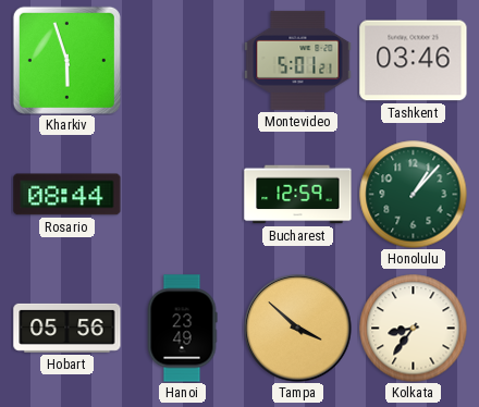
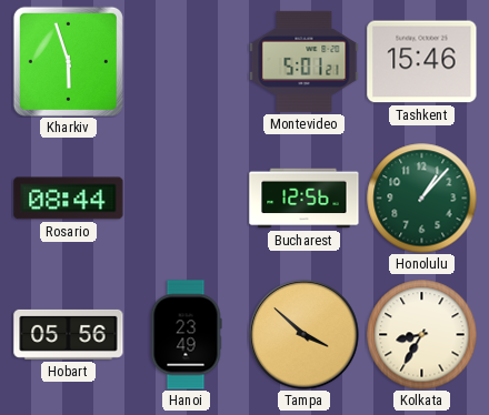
Tashkent: 03:46 -> 15:46 (422, 62)
Bucharest: 12:59 -> 12:56 (305, 199)
Kolkata: 8:36 -> 8:35 (422, 335)
